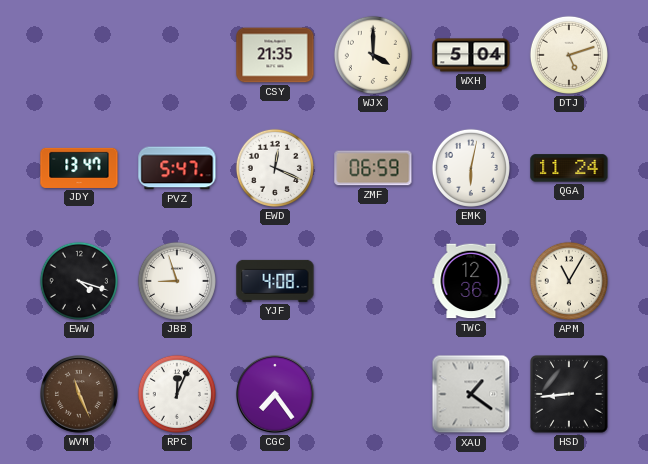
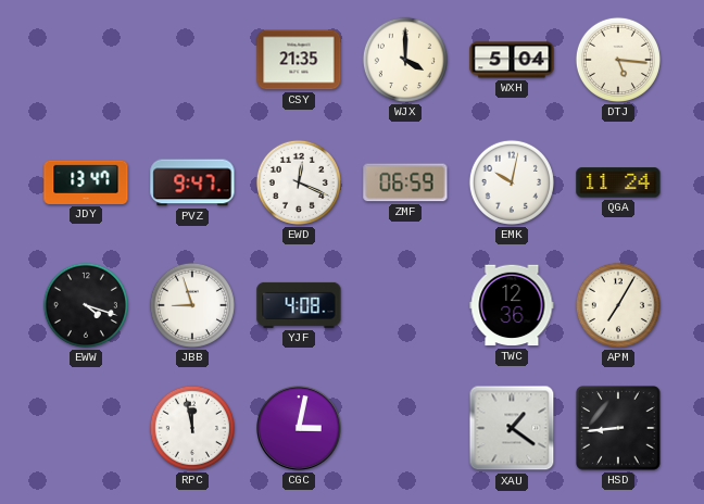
DTJ: 5:12 -> 5:16 (618, 60)
PVZ: 5:47 -> 9:47 (192, 182)
EMK: 6:02 -> 10:02 (512, 182)
APM: 11:05 -> 7:05 (618, 305)
WVM: 11:26 -> none (80, 395)
RPC: 12:04 -> 11:58 (192, 428)
CGC: 7:24 -> 3:02 (300, 429)
